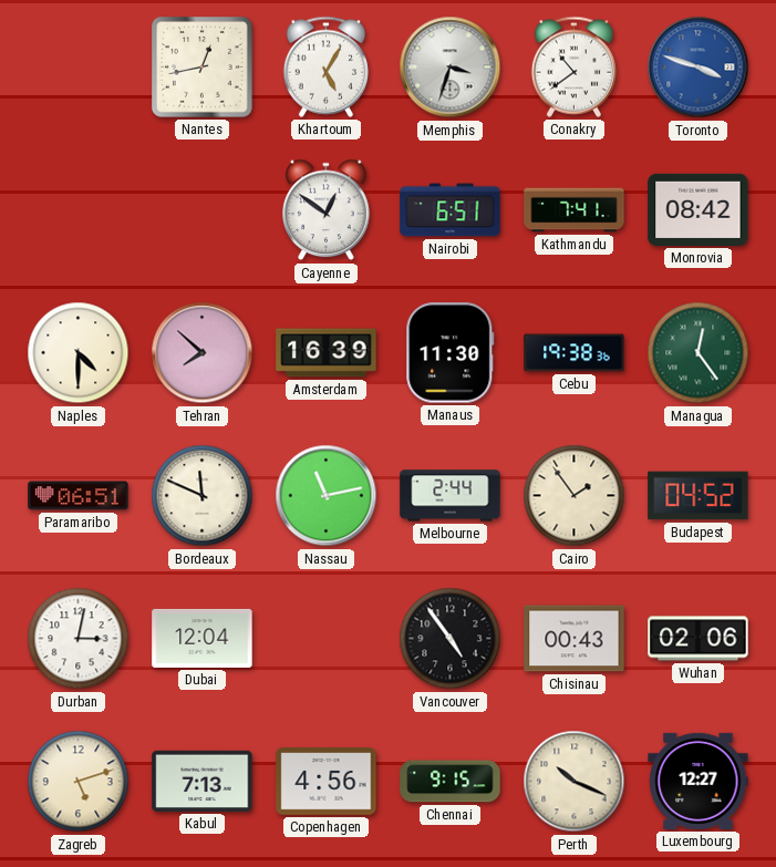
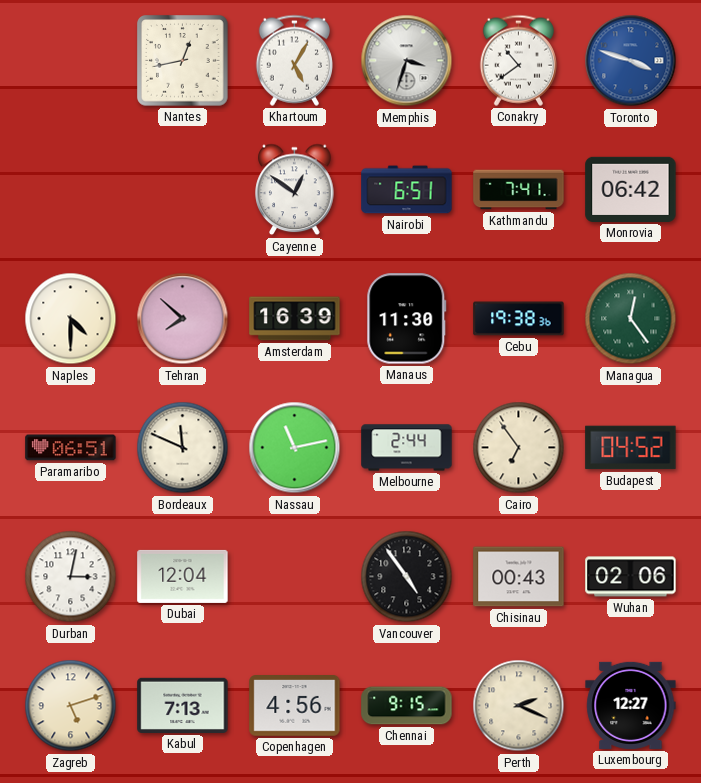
Monrovia: 08:42 -> 06:42 (631, 189)
Cairo: 1:54 -> 6:54 (519, 448)
Perth: 10:19 -> 2:19 (519, 706)
